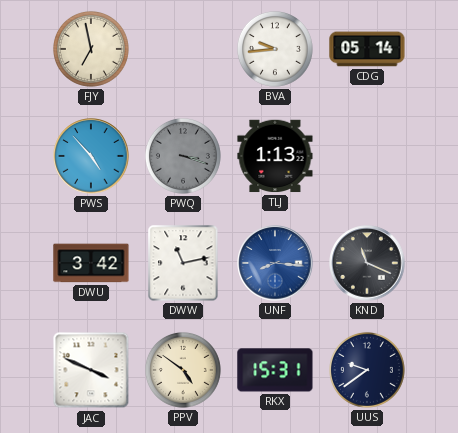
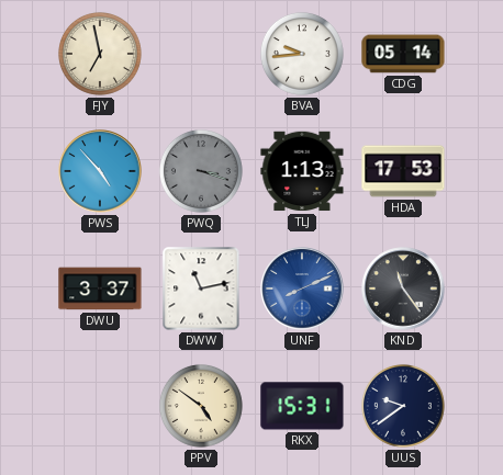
HDA: none -> 17:53 (403, 171)
DWU: 3:42 -> 3:37 (100, 289)
UNF: 8:16 -> 8:11 (302, 289)
KND: 11:19 -> 11:24 (403, 289)
JAC: 3:49 -> none (91, 370)
